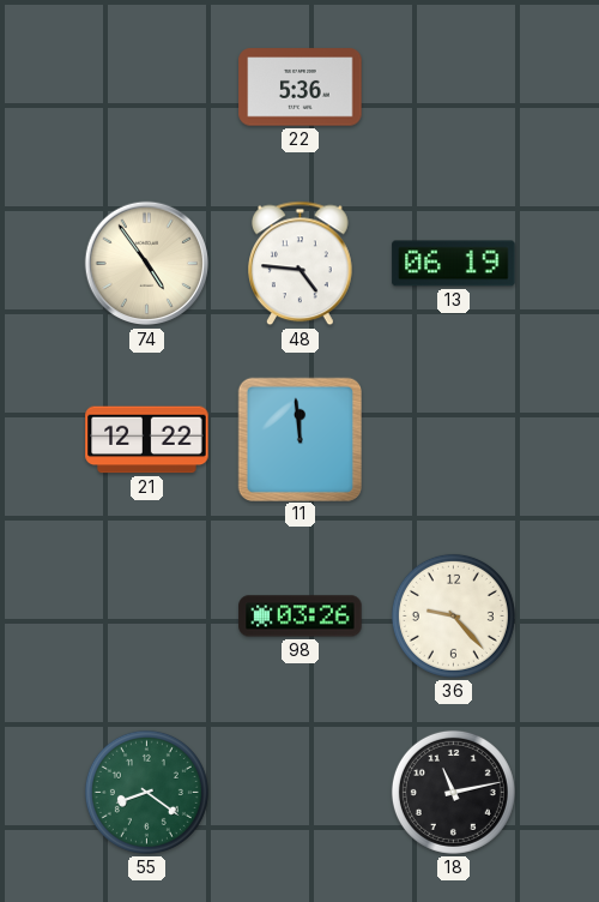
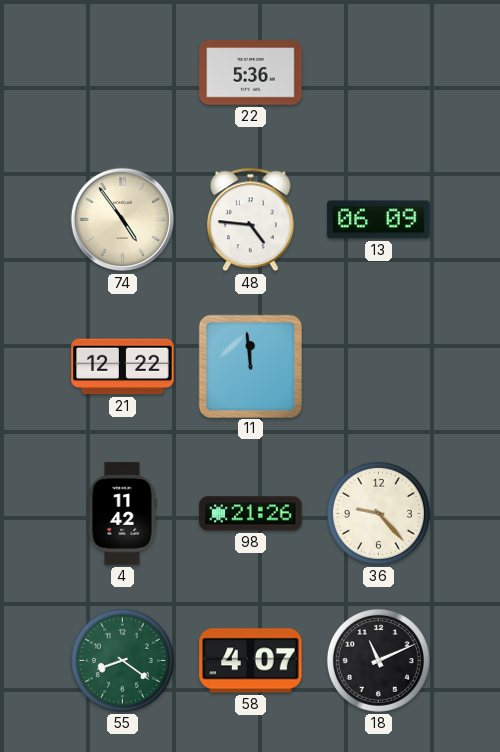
13: 06:19 -> 06:09 (379, 220)
4: none -> 11:42 (122, 514)
98: 03:26 -> 21:26 (251, 514)
58: none -> 4:07 (251, 661)
18: 11:13 -> 11:11 (378, 660)
